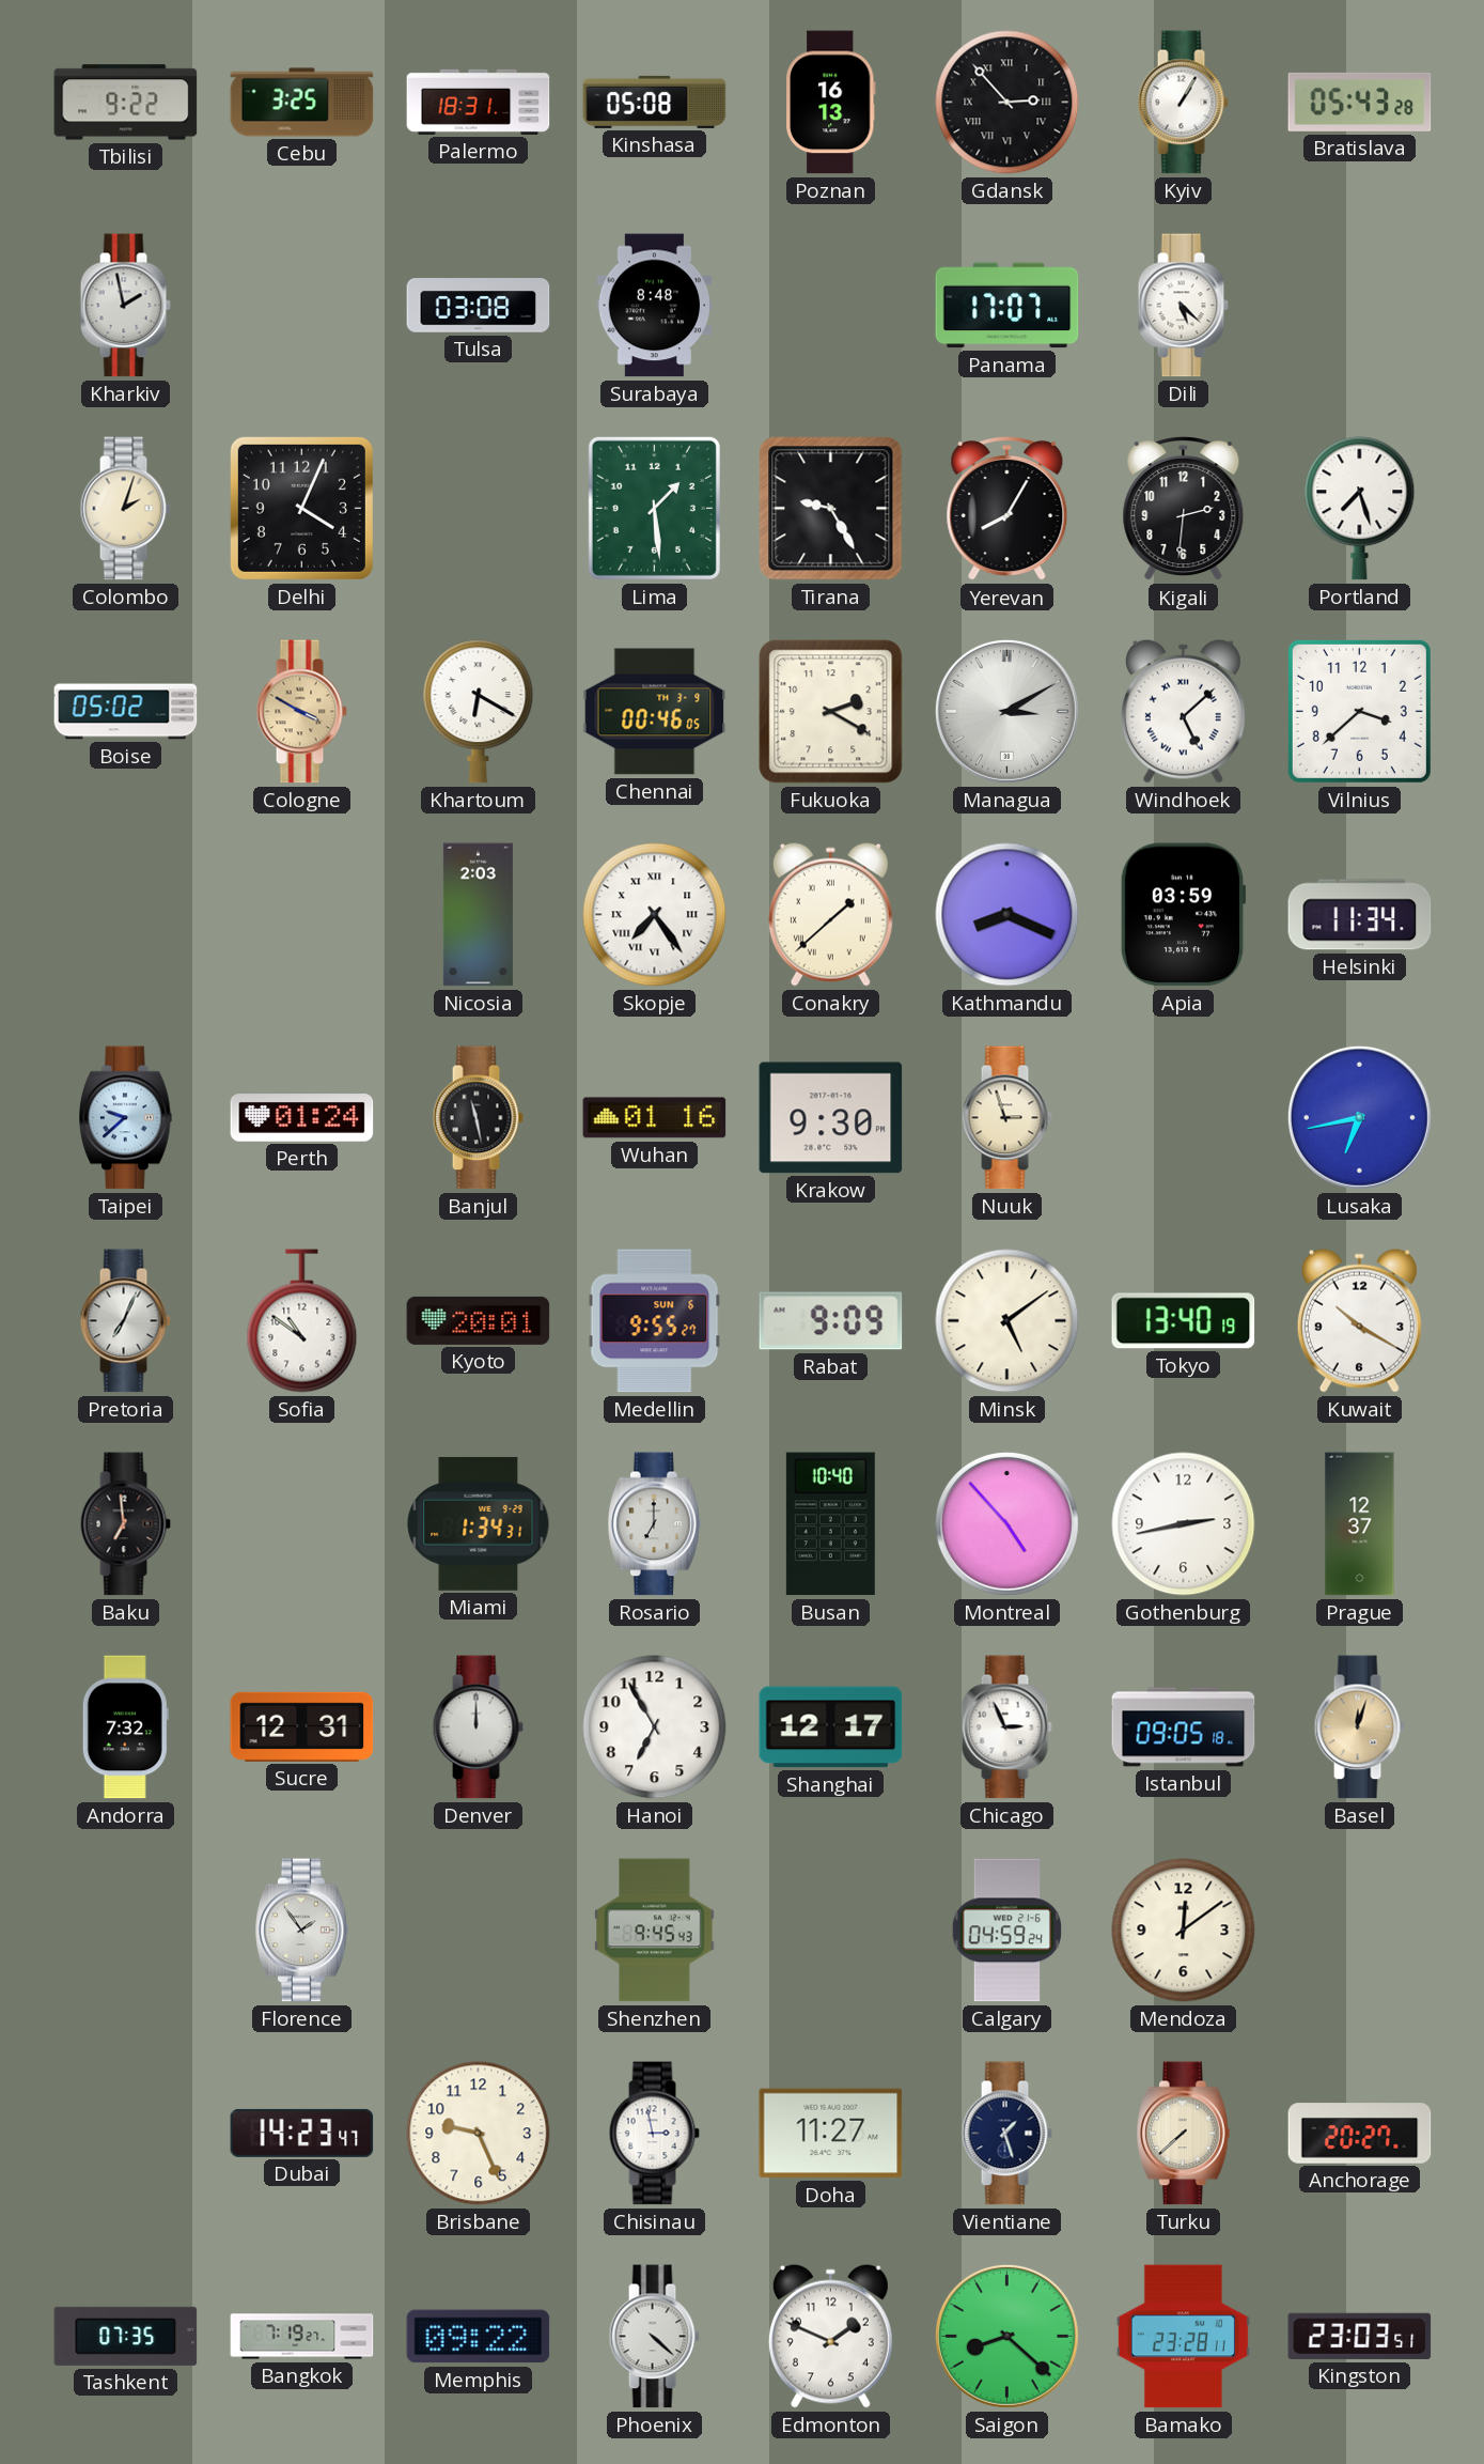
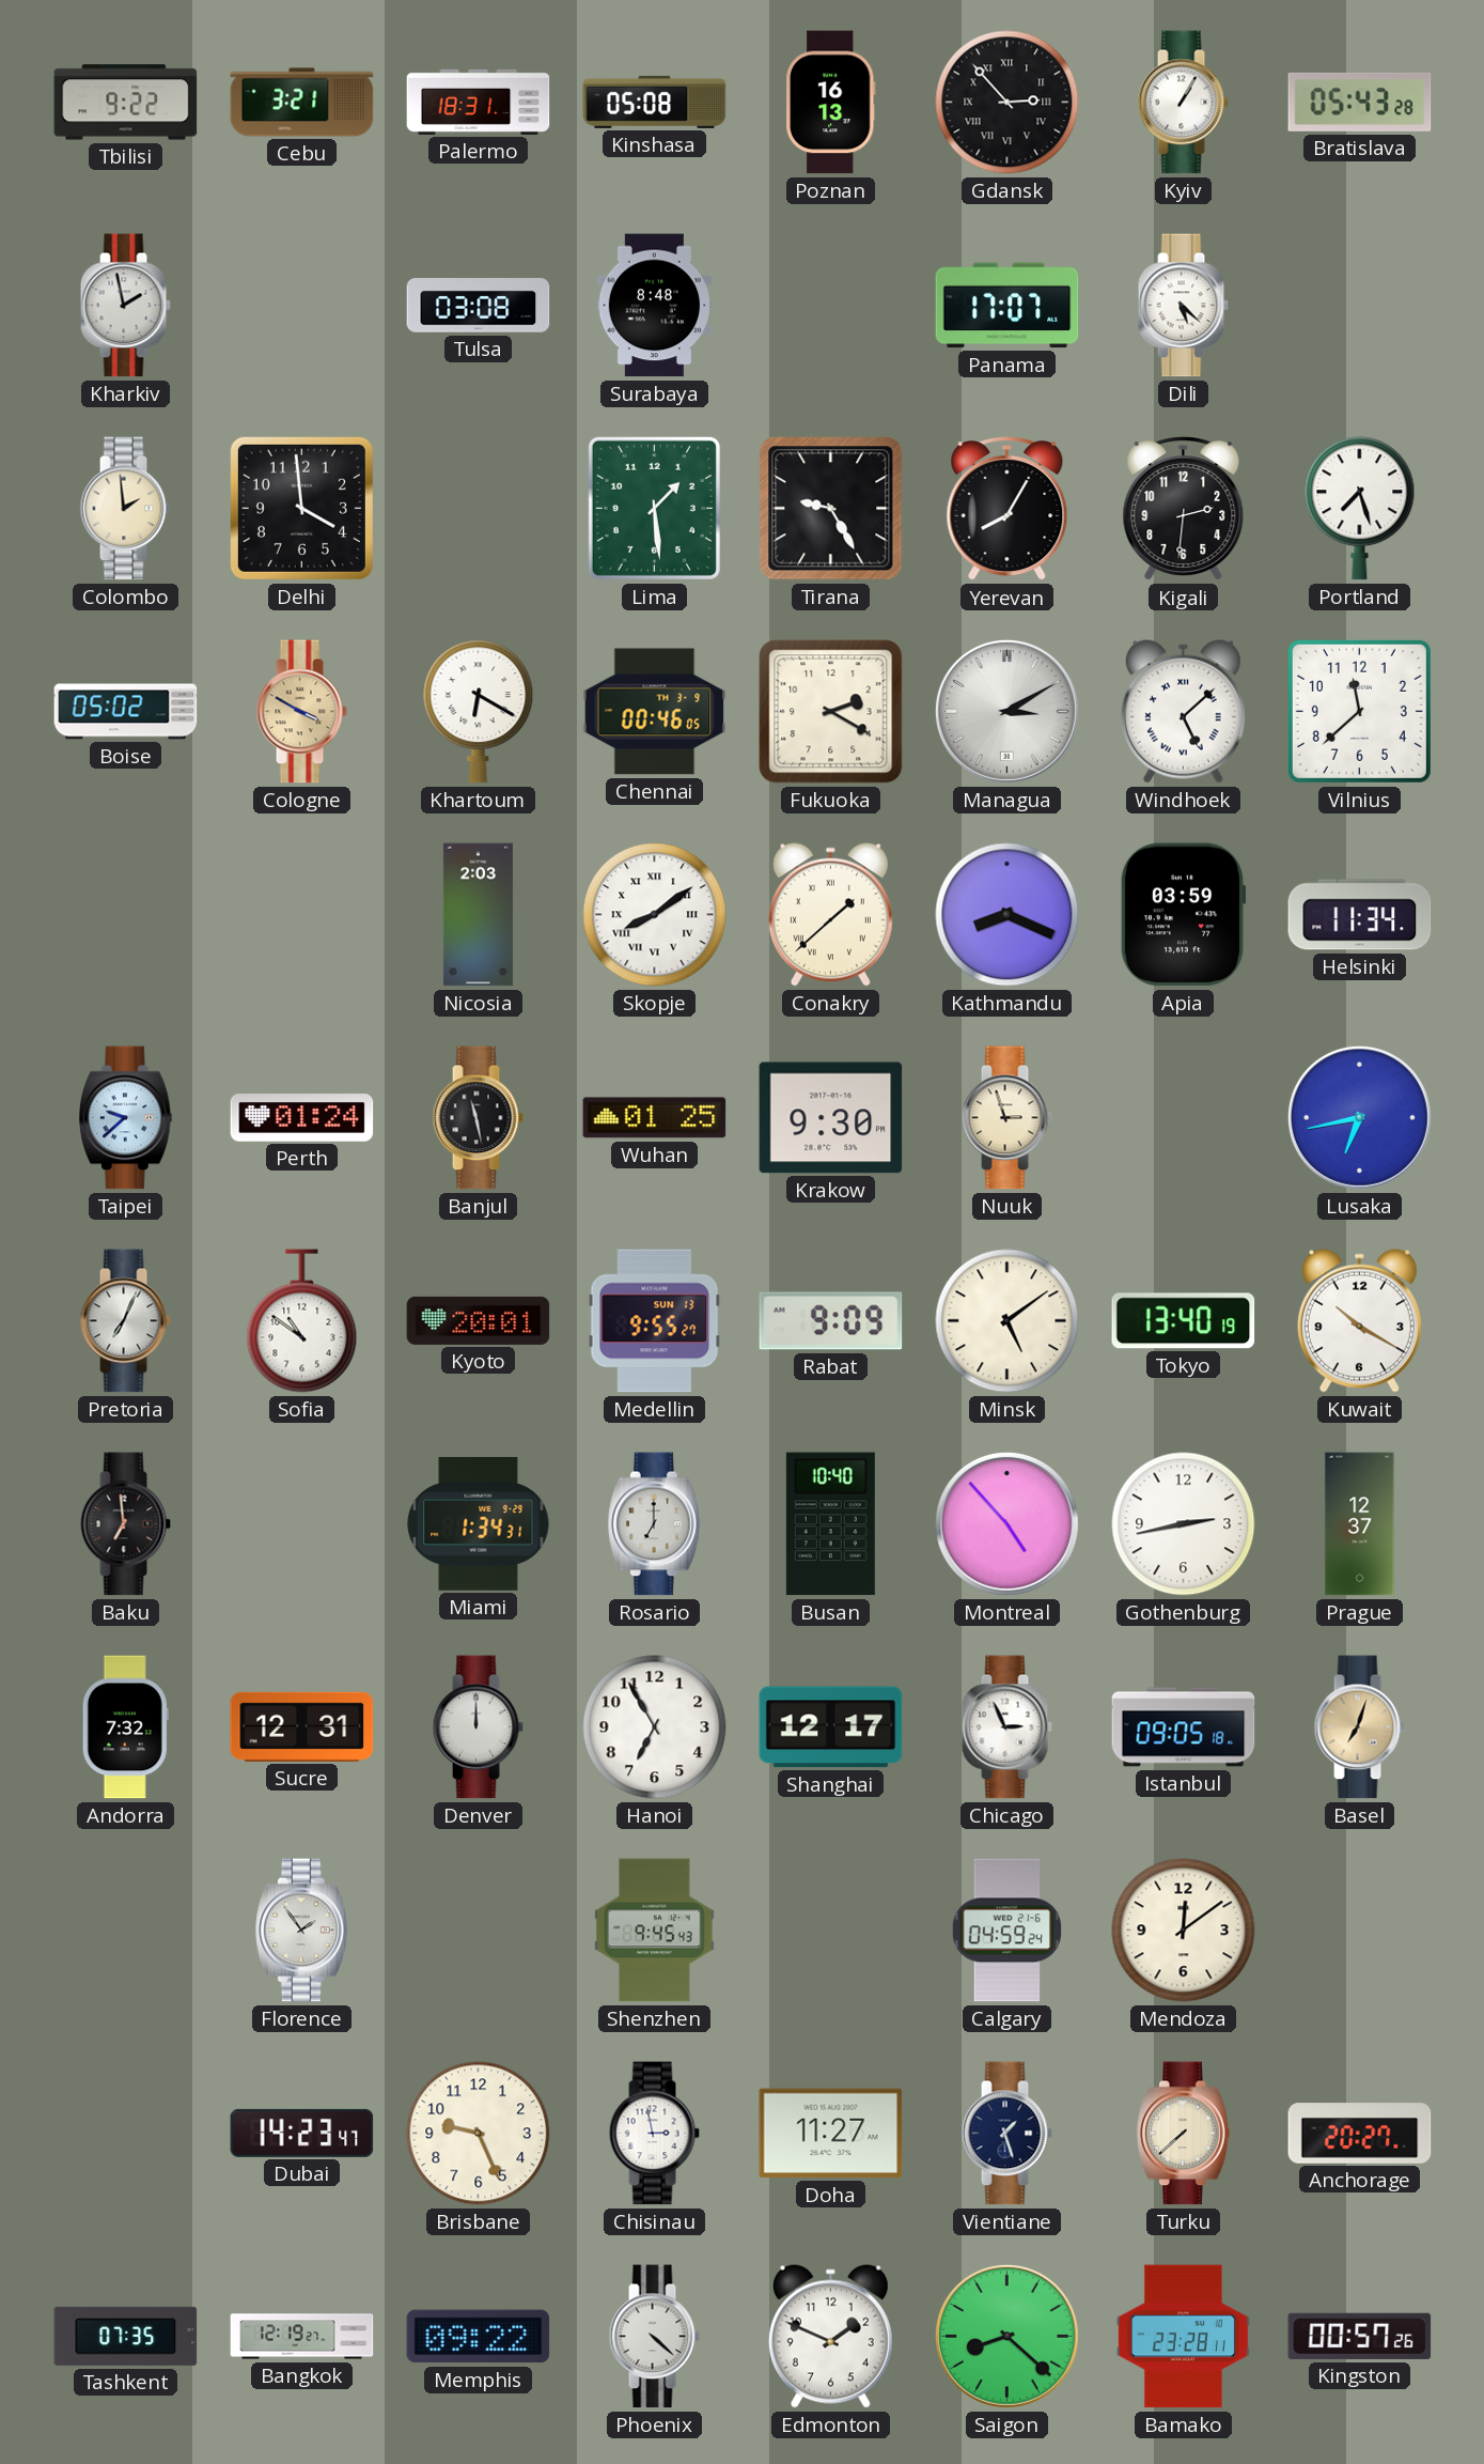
Cebu: 3:25 -> 3:21 (302, 103)
Colombo: 2:03 -> 1:59 (125, 509)
Delhi: 4:04 -> 3:59 (301, 508)
Vilnius: 3:38 -> 11:38 (1359, 711)
Skopje: 7:24 -> 8:09 (655, 915)
Wuhan: 01:16 -> 01:25 (655, 1118)
Medellin date: SUN 6 -> SUN 13 (655, 1321)
Basel: 12:03 -> 7:03 (1359, 1727)
Bangkok: 7:19 -> 12:19 (302, 2337)
Kingston: 23:03 -> 00:57 (1360, 2336)
